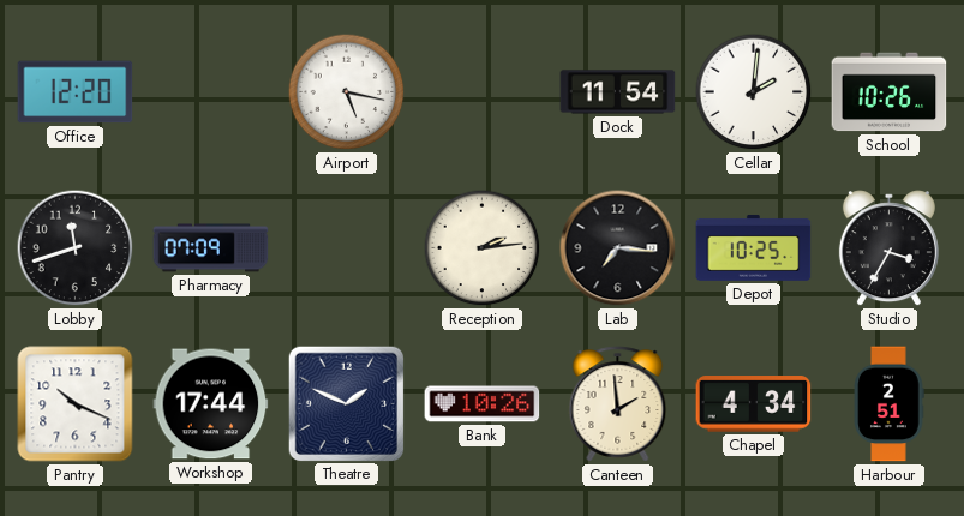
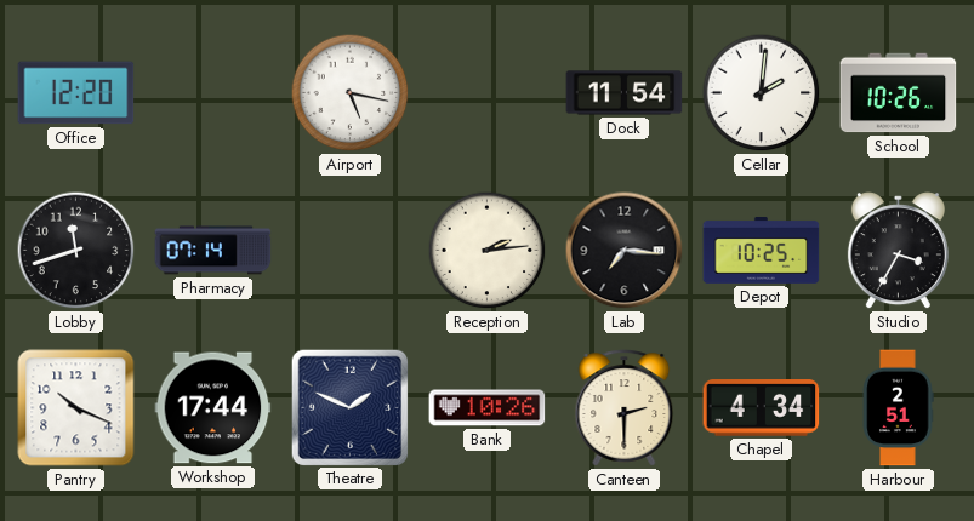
Pharmacy: 07:09 -> 07:14 (213, 251)
Canteen: 1:59 -> 2:30 (625, 408)
